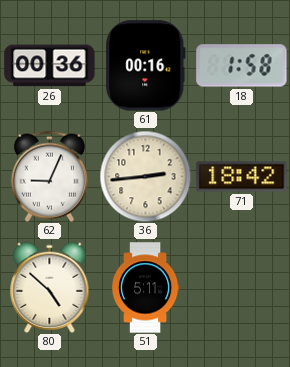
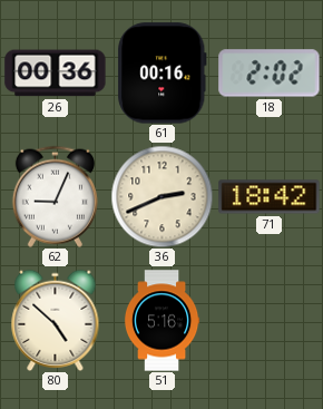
18: 1:58 -> 2:02 (270, 74)
36: 2:44 -> 2:41 (161, 196)
51: 5:11 -> 5:16 (161, 321)
